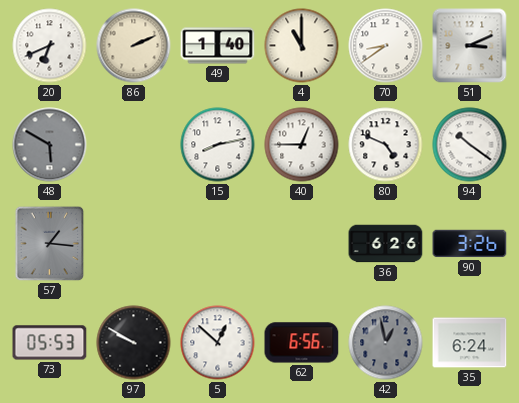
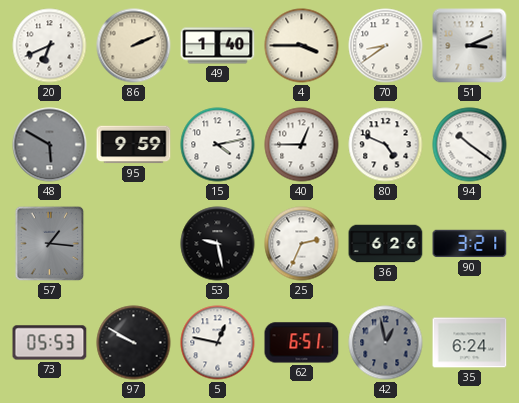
4: 11:00 -> 3:45 (302, 46)
95: none -> 9:59 (134, 145)
15: 8:13 -> 4:13 (218, 145)
53: none -> 9:28 (218, 244)
25: none -> 2:34 (302, 244)
90: 3:26 -> 3:21 (470, 244)
5: 12:52 -> 12:47 (218, 343)
62: 6:56 -> 6:51 (302, 343)
